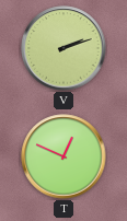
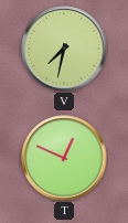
V: 2:12 -> 7:32 (64, 49)
